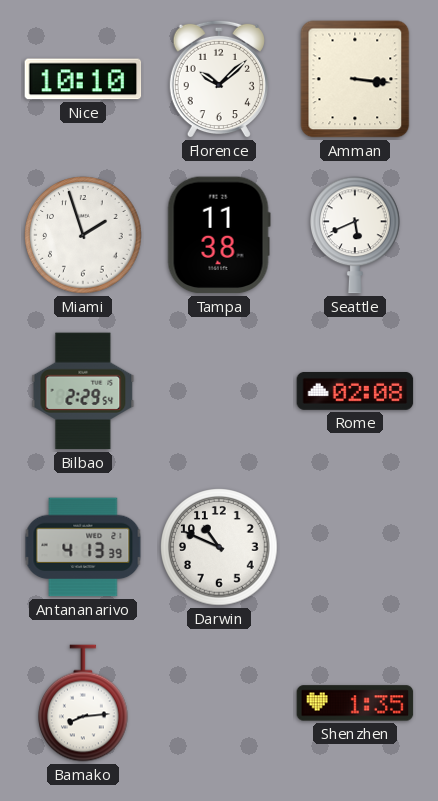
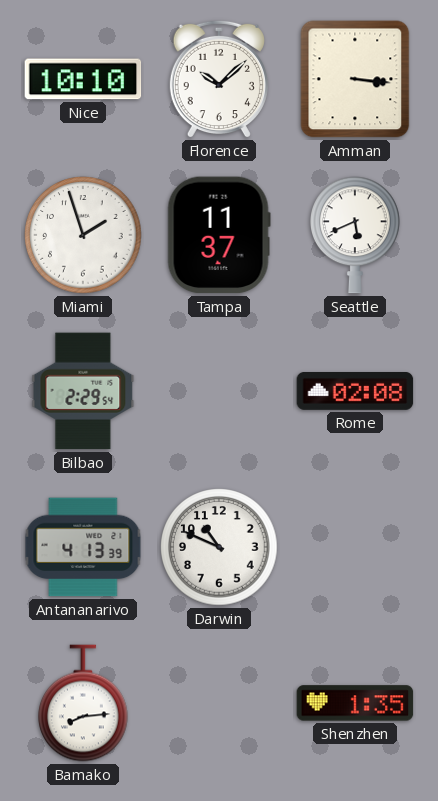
Tampa: 11:38 -> 11:37 (219, 235)
